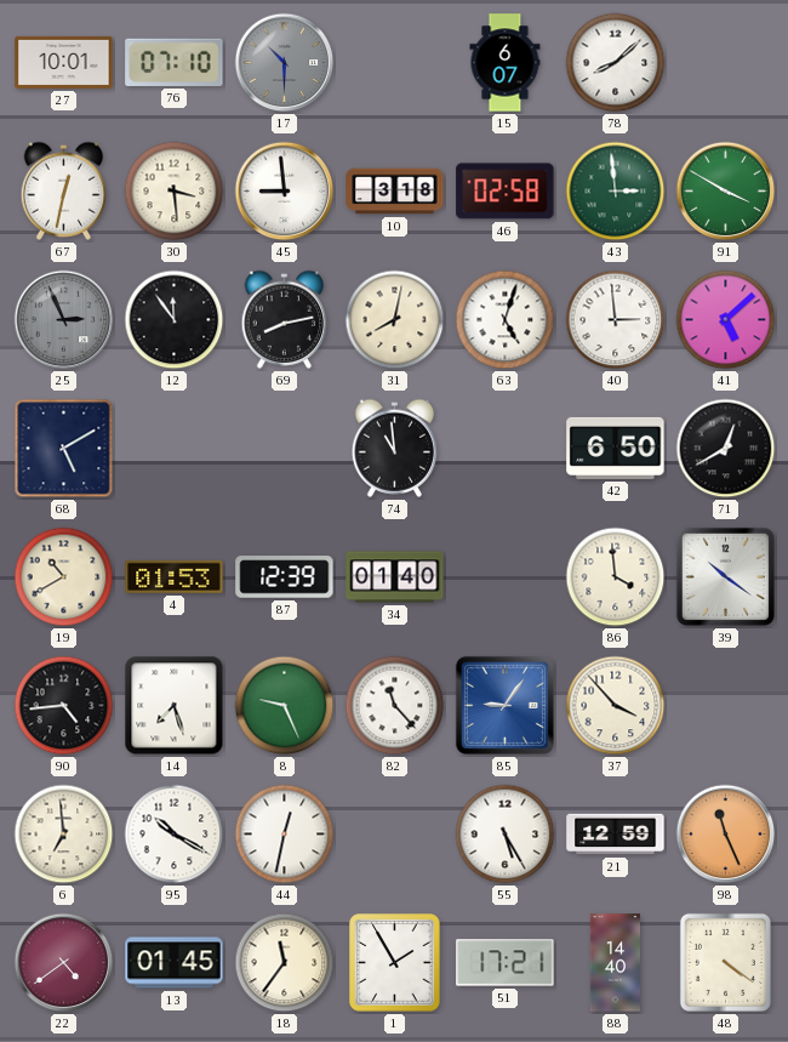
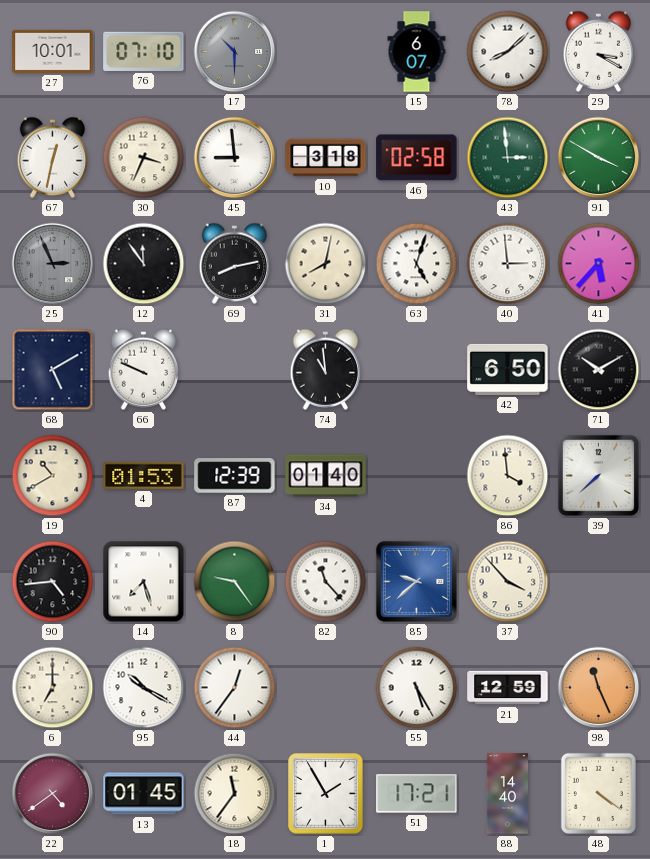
29: none -> 3:20 (599, 51)
30: 3:29 -> 3:34 (144, 158)
41: 5:08 -> 5:37 (599, 264)
66: none -> 9:49 (144, 369)
71: 12:40 -> 10:10 (599, 370)
39: 10:21 -> 7:38 (598, 475)
8: 9:26 -> 9:24 (235, 582)
85: 9:06 -> 9:38 (416, 581)
6: 6:59 -> 7:00 (53, 688)
44: 12:32 -> 12:36 (235, 688)
